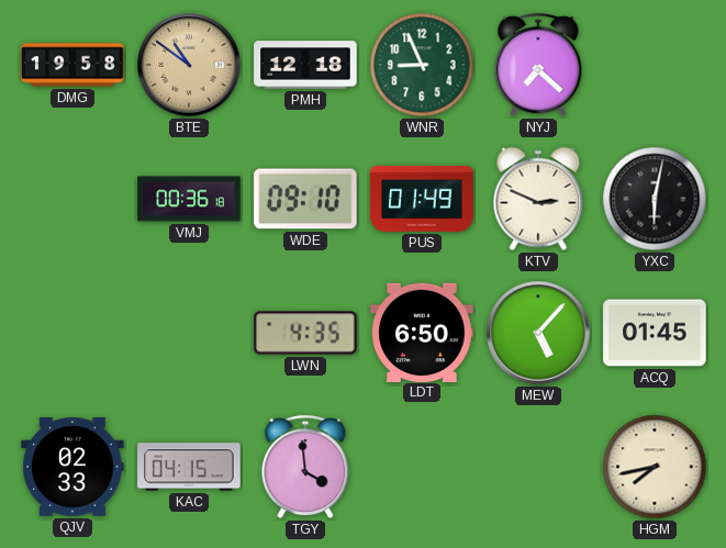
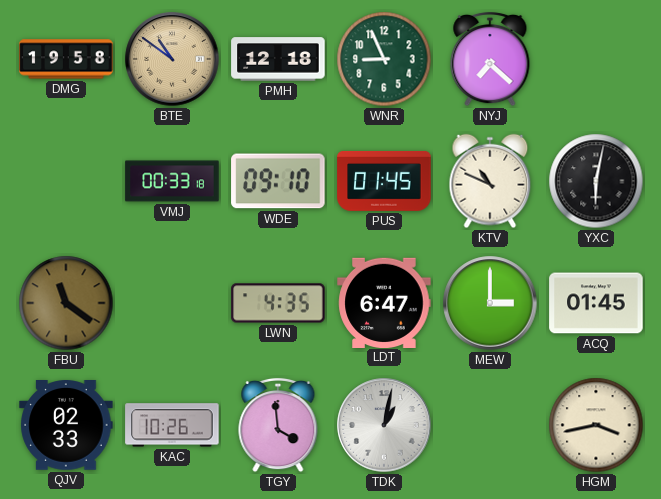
VMJ: 00:36 -> 00:33 (172, 181)
PUS: 01:49 -> 01:45 (384, 181)
KTV: 2:49 -> 10:49 (490, 181)
FBU: none -> 11:21 (66, 303)
LDT: 6:50 -> 6:47 (384, 302)
MEW: 5:07 -> 3:00 (490, 303)
KAC: 04:15 -> 10:26 (172, 425)
TDK: none -> 1:02 (384, 425)
HGM: 7:43 -> 3:43 (596, 425)
